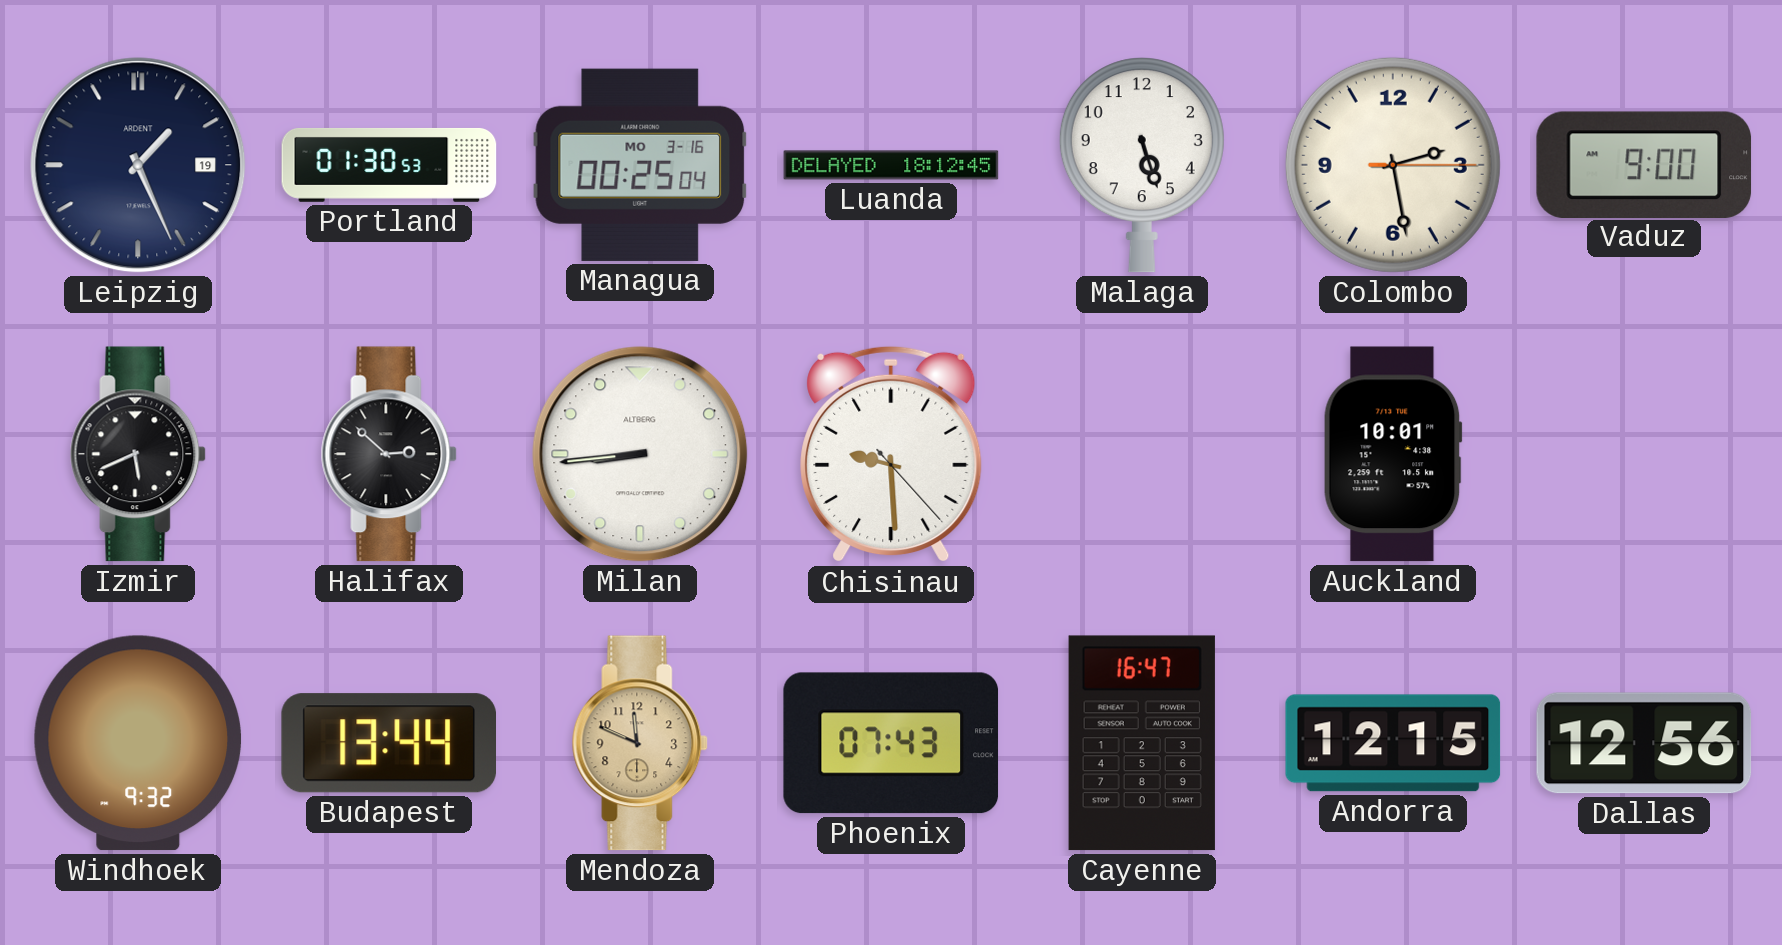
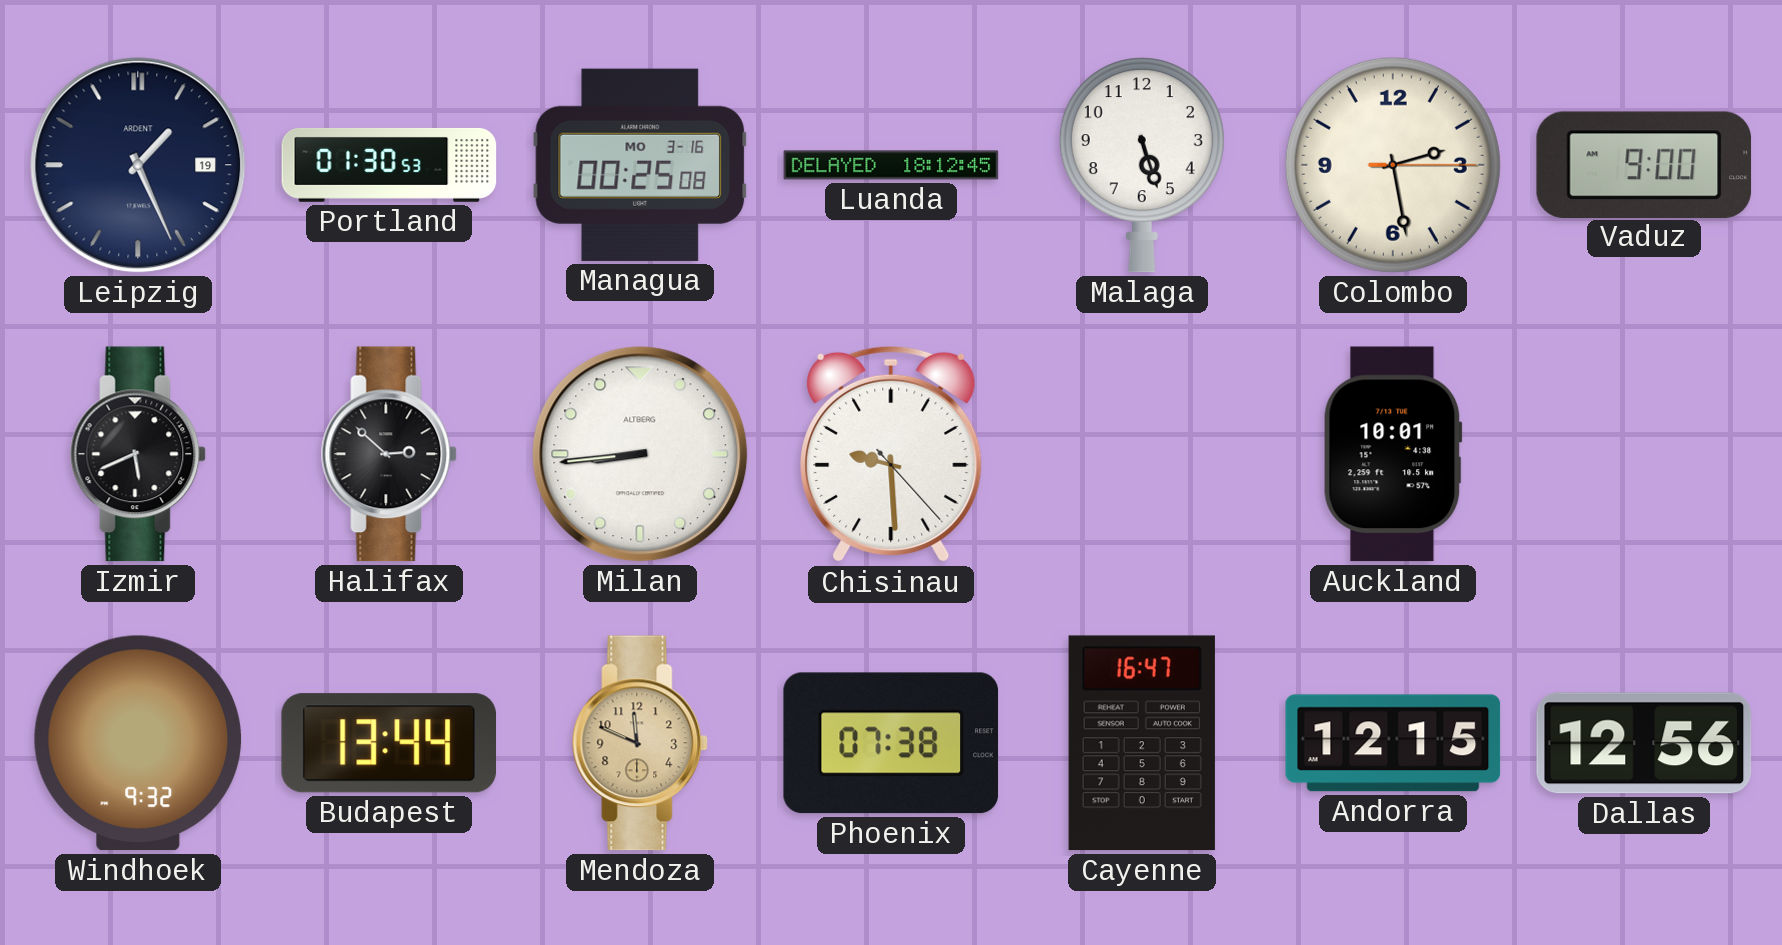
Managua: 00:25:04 -> 00:25:08 (640, 165)
Phoenix: 07:43 -> 07:38 (891, 743)
